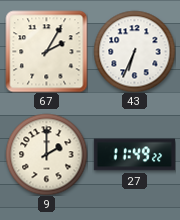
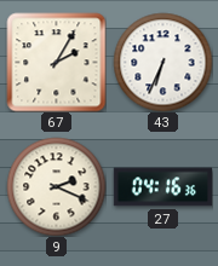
9: 2:00 -> 2:19 (56, 186)
27: 11:49 -> 04:16 (162, 187)
